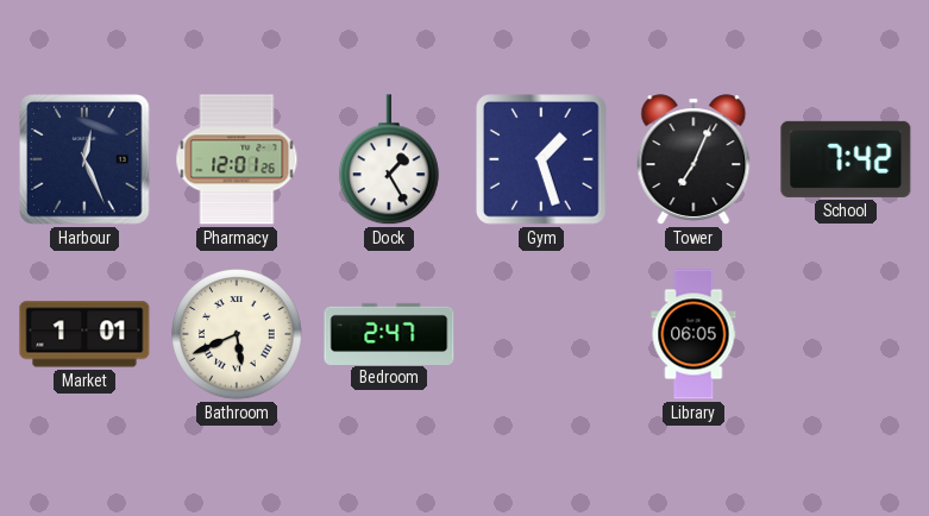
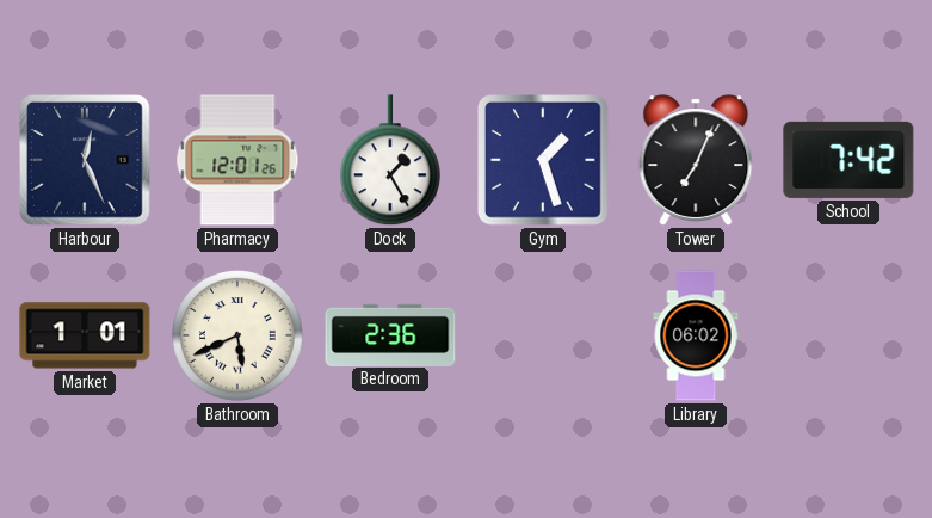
Bedroom: 2:47 -> 2:36 (390, 334)
Library: 06:05 -> 06:02 (696, 335)
